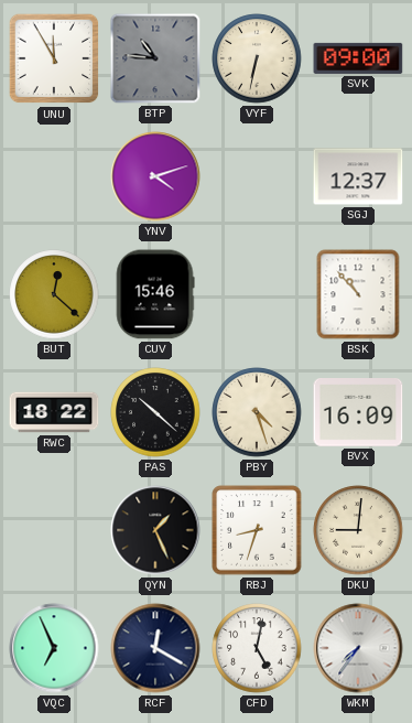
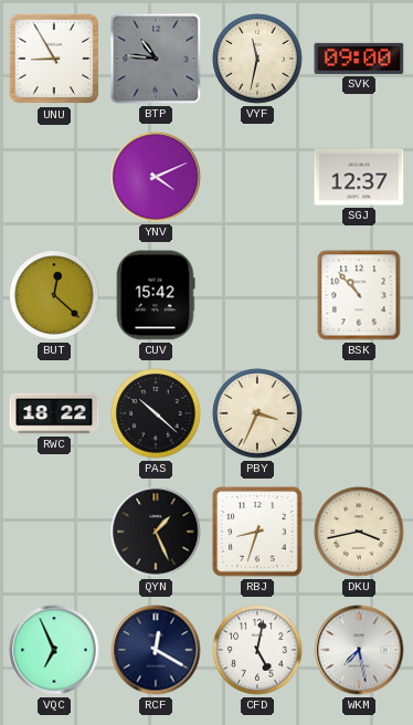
UNU: 11:55 -> 8:55 (54, 59)
VYF: 6:32 -> 11:32 (257, 59)
YNV: 4:12 -> 4:11 (156, 177)
CUV: 15:46 -> 15:42 (156, 295)
PBY: 4:27 -> 3:34 (257, 413)
BVX: 16:09 -> none (358, 413)
DKU: 9:01 -> 3:43 (359, 532)
WKM: 7:36 -> 7:28 (359, 650)
